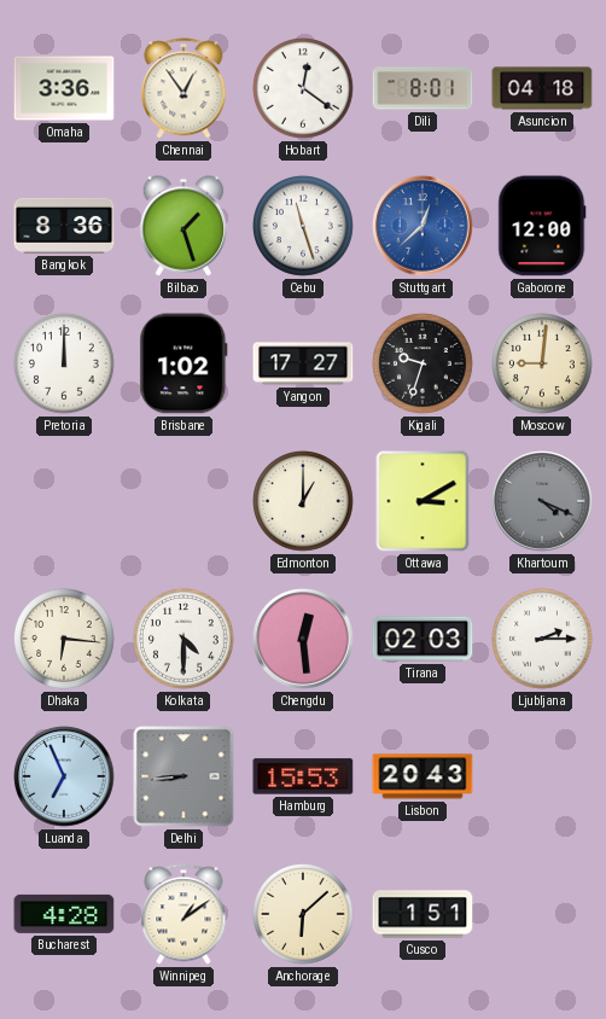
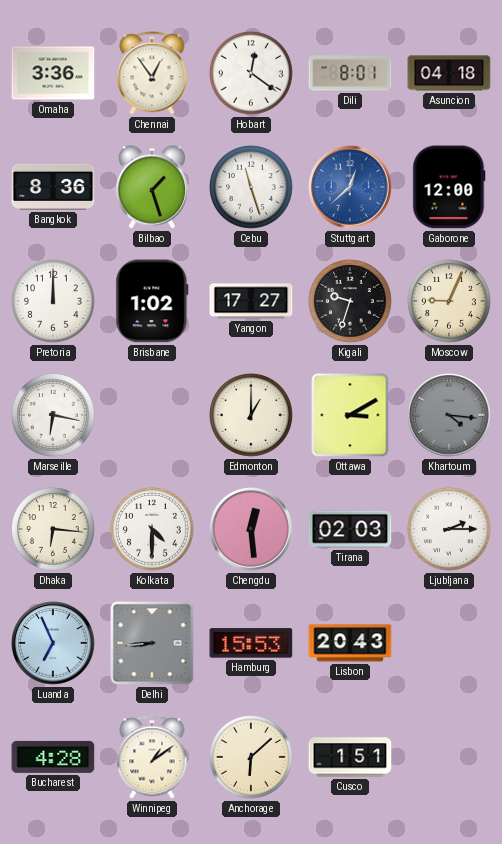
Moscow: 9:01 -> 9:04 (450, 302)
Marseille: none -> 6:17 (54, 416)
Khartoum: 4:19 -> 4:16 (449, 415)
